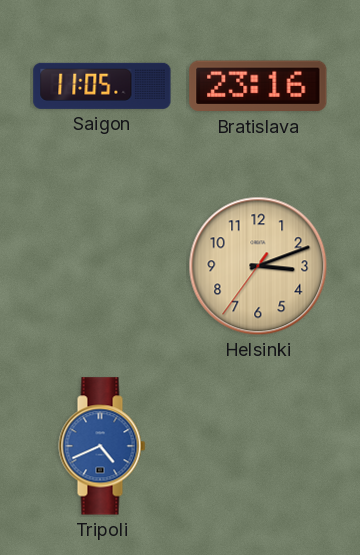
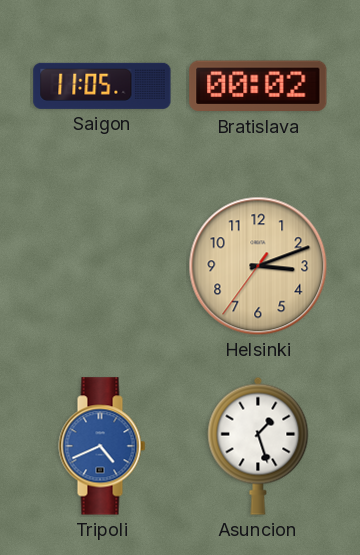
Bratislava: 23:16 -> 00:02 (258, 86)
Asuncion: none -> 1:27 (258, 446)
